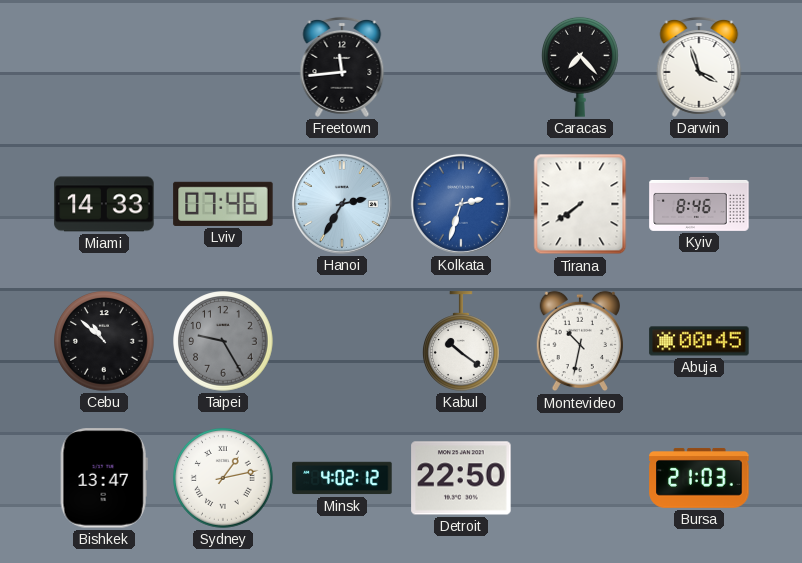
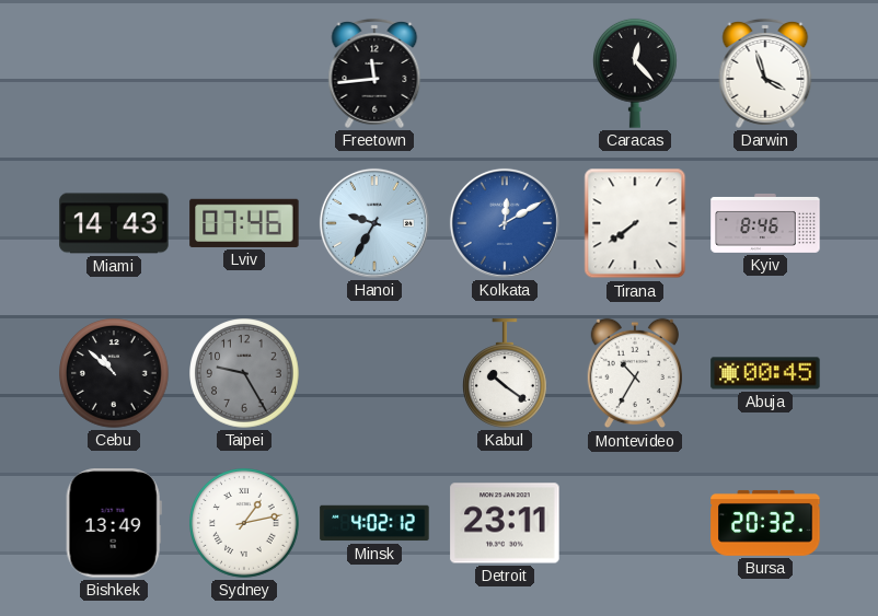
Caracas: 7:23 -> 12:23 (636, 73)
Miami: 14:33 -> 14:43 (114, 223)
Hanoi: 2:35 -> 9:35 (374, 223)
Kolkata: 2:33 -> 12:10 (505, 223)
Montevideo: 10:32 -> 10:35 (634, 373)
Bishkek: 13:47 -> 13:49 (114, 523)
Detroit: 22:50 -> 23:11 (505, 523)
Bursa: 21:03 -> 20:32 (765, 523)
